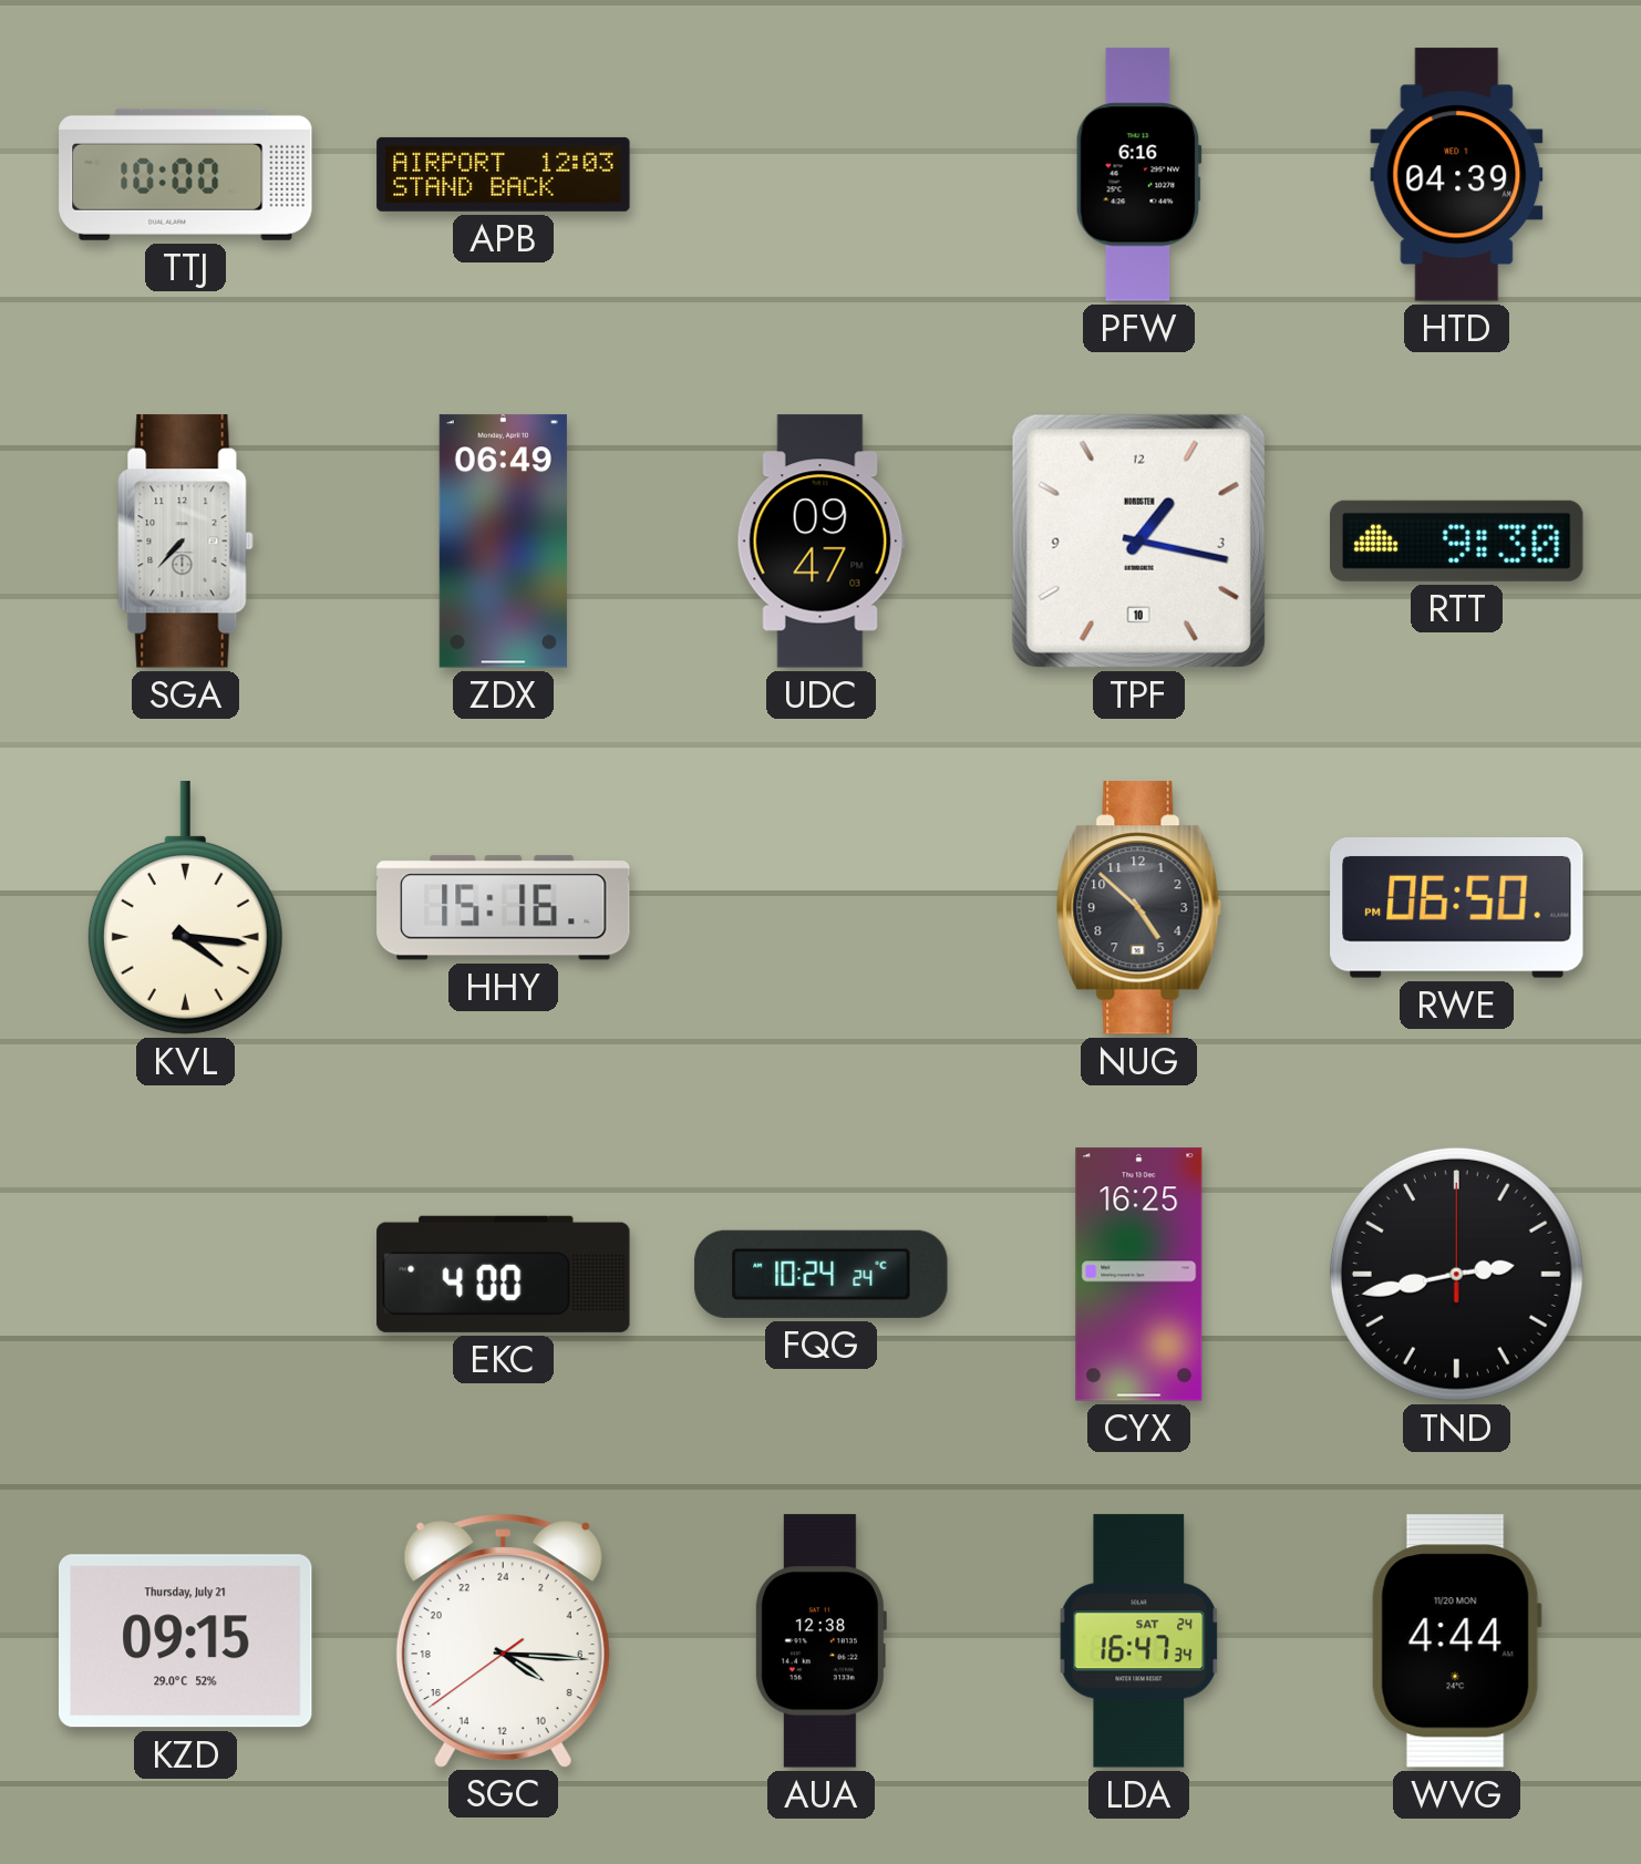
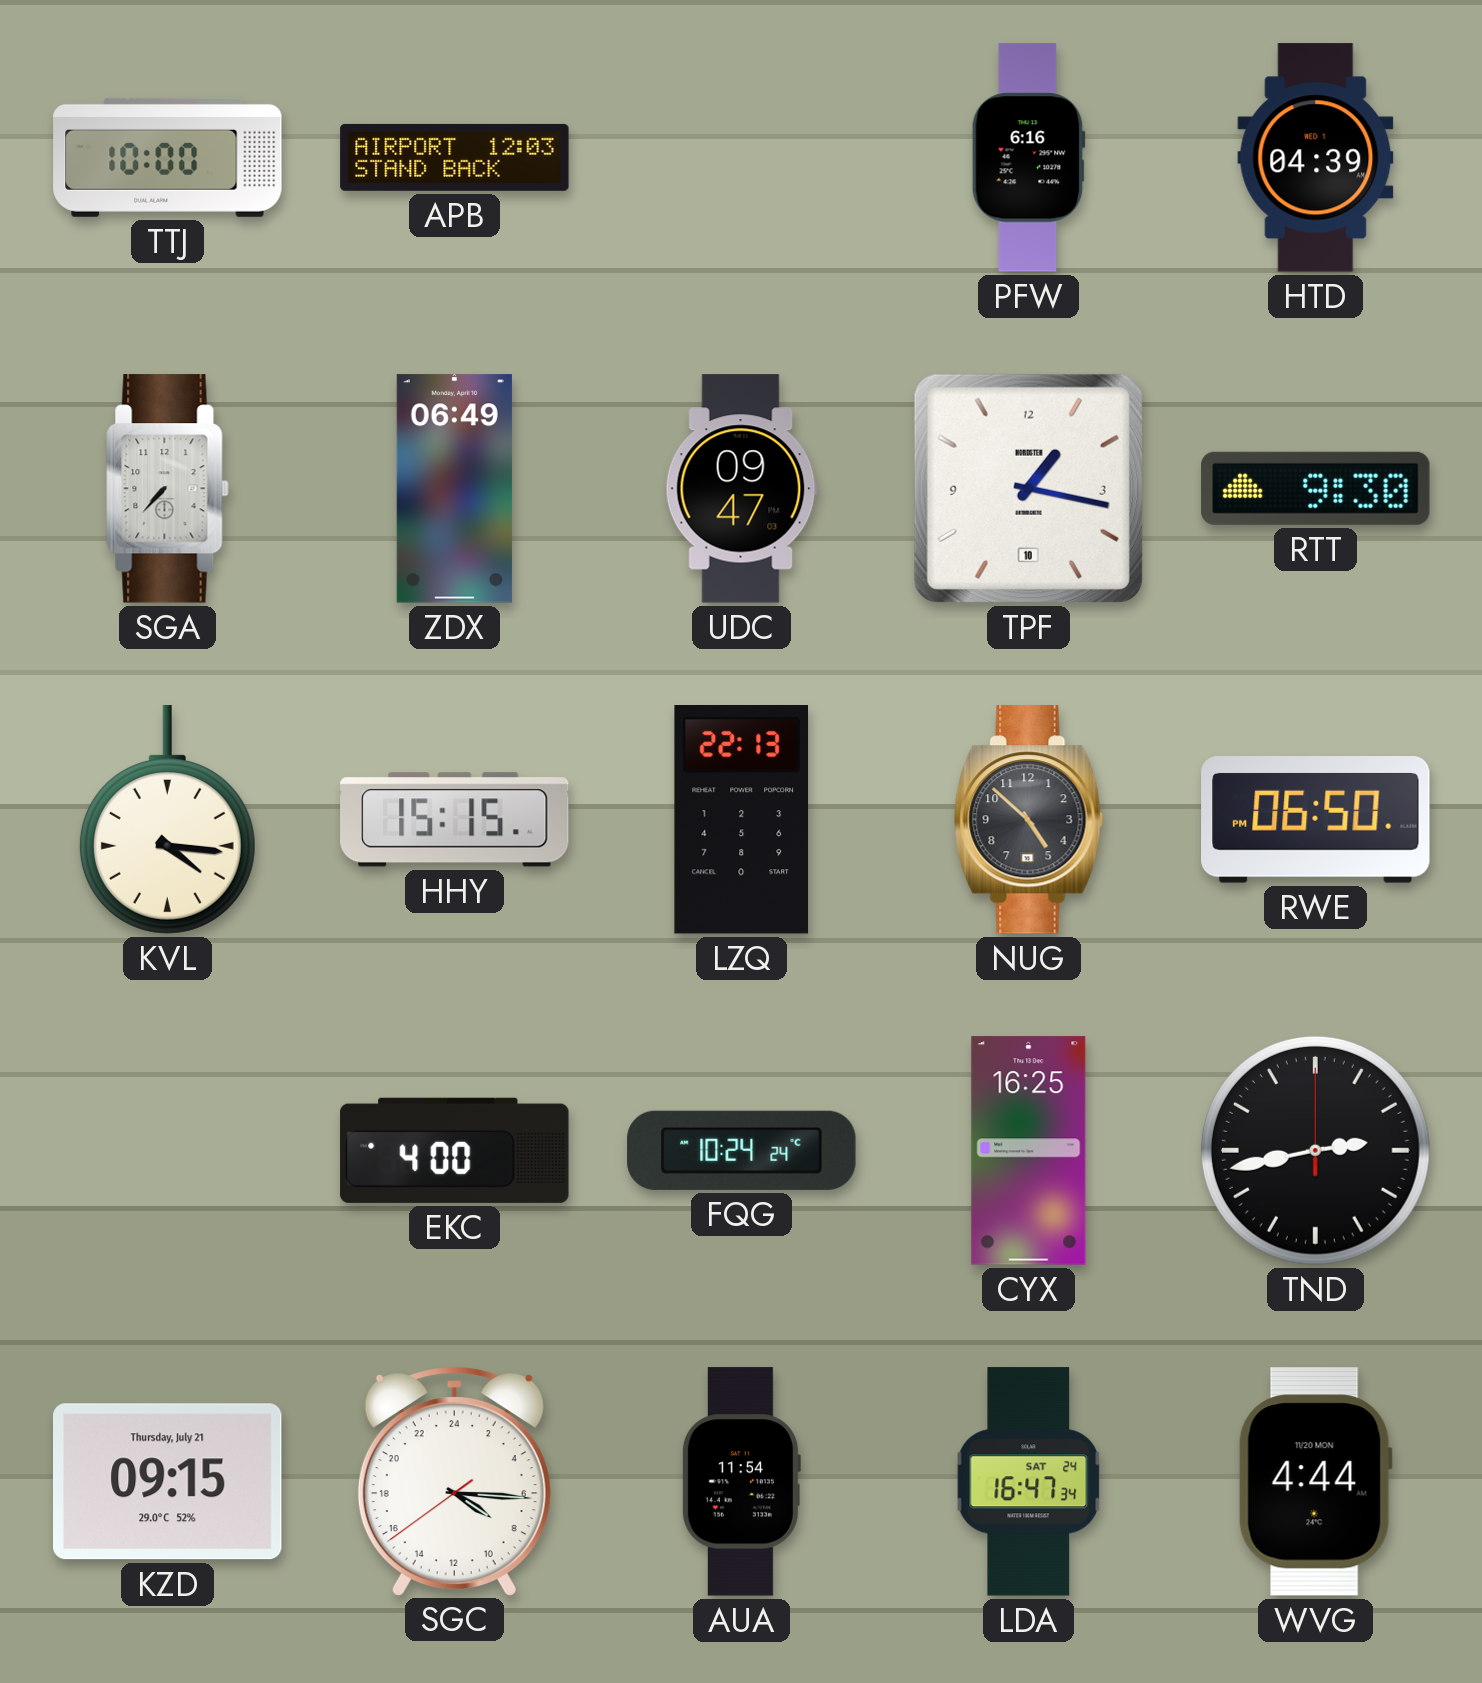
HHY: 15:16 -> 15:15 (455, 820)
LZQ: none -> 22:13 (742, 820)
AUA: 12:38 -> 11:54 (741, 1482)
